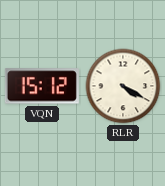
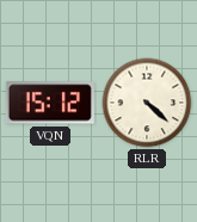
RLR: 4:20 -> 4:22 (147, 103)
